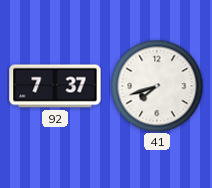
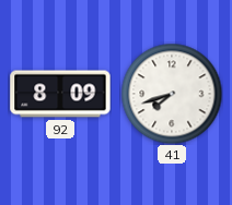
92: 7:37 -> 8:09 (60, 94)
